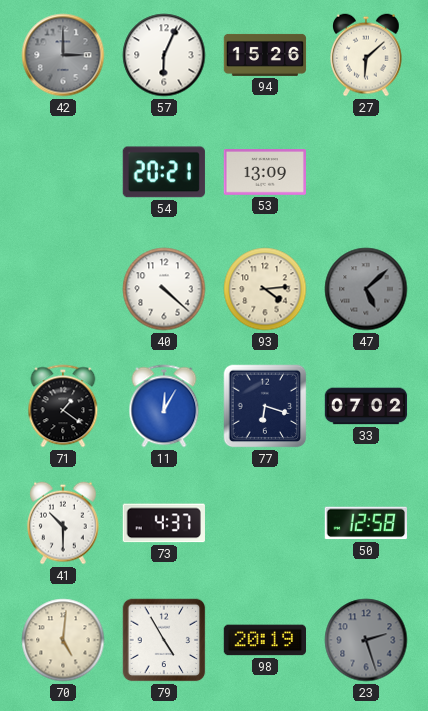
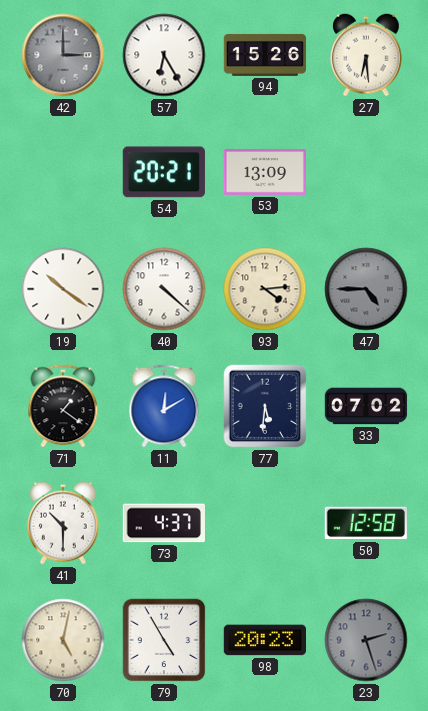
57: 6:04 -> 6:25 (164, 55)
27: 6:08 -> 6:29 (367, 55)
19: none -> 10:21 (63, 289)
47: 5:08 -> 4:45 (366, 289)
11: 12:05 -> 12:10 (164, 406)
77: 6:18 -> 5:31 (265, 406)
70: 5:01 -> 5:02 (63, 640)
98: 20:19 -> 20:23 (264, 640)
